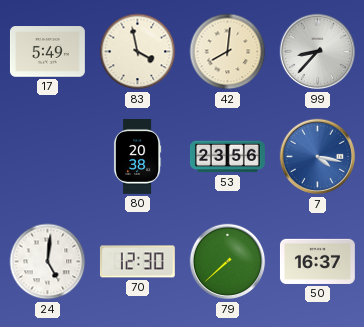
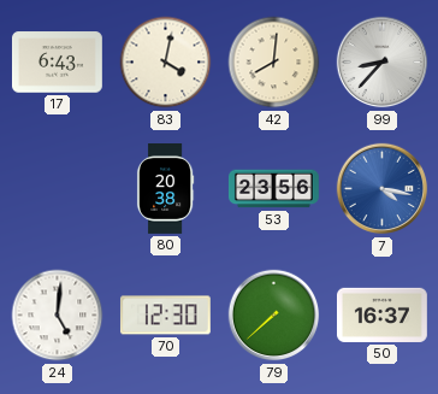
17: 5:49 -> 6:43 (57, 63)
83: 3:58 -> 4:02 (166, 63)
